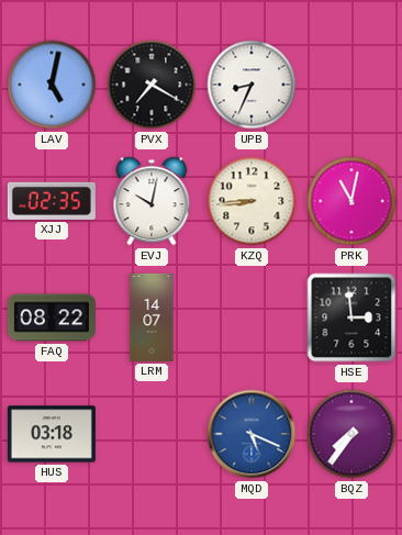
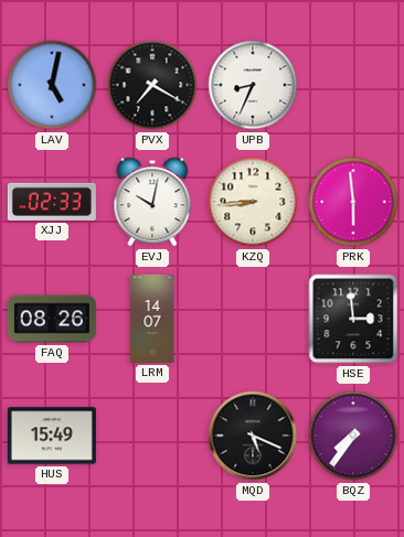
XJJ: 02:35 -> 02:33 (52, 202)
PRK: 11:02 -> 5:59 (353, 202)
FAQ: 08:22 -> 08:26 (52, 319)
HUS: 03:18 -> 15:49 (52, 436)
MQD dial: blue -> black (253, 436)
